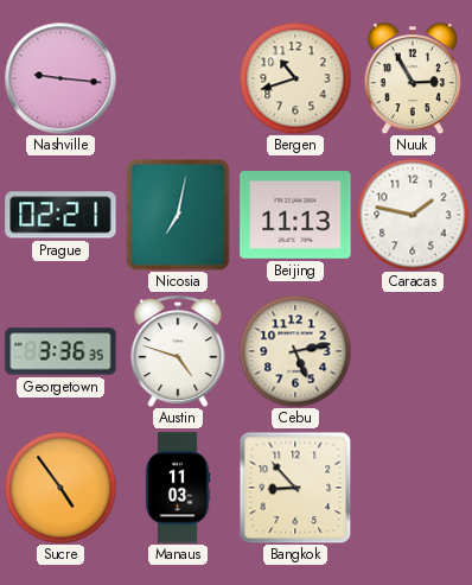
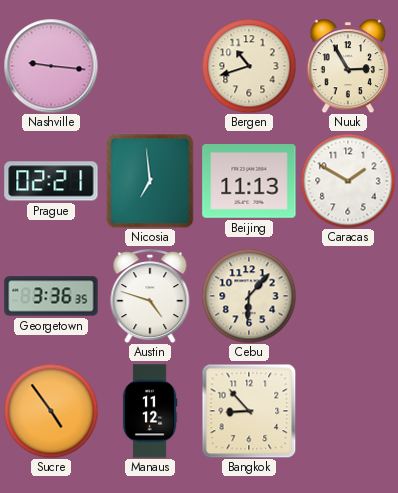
Nicosia: 7:02 -> 6:59 (150, 181)
Caracas: 1:47 -> 1:50 (348, 181)
Cebu: 5:13 -> 6:07 (249, 296)
Manaus: 11:03 -> 11:12 (150, 411)
